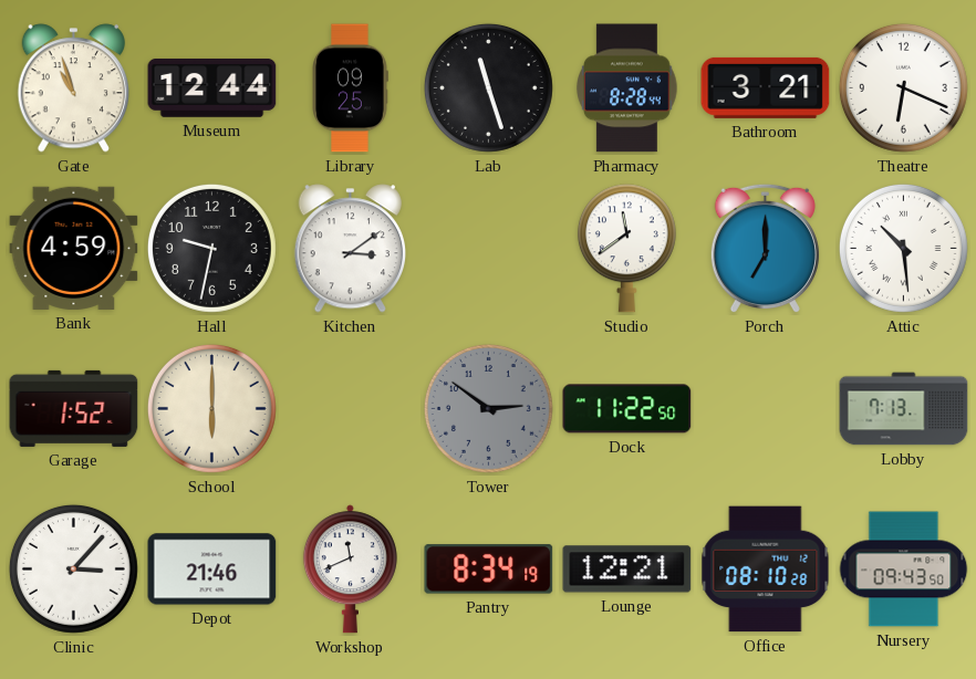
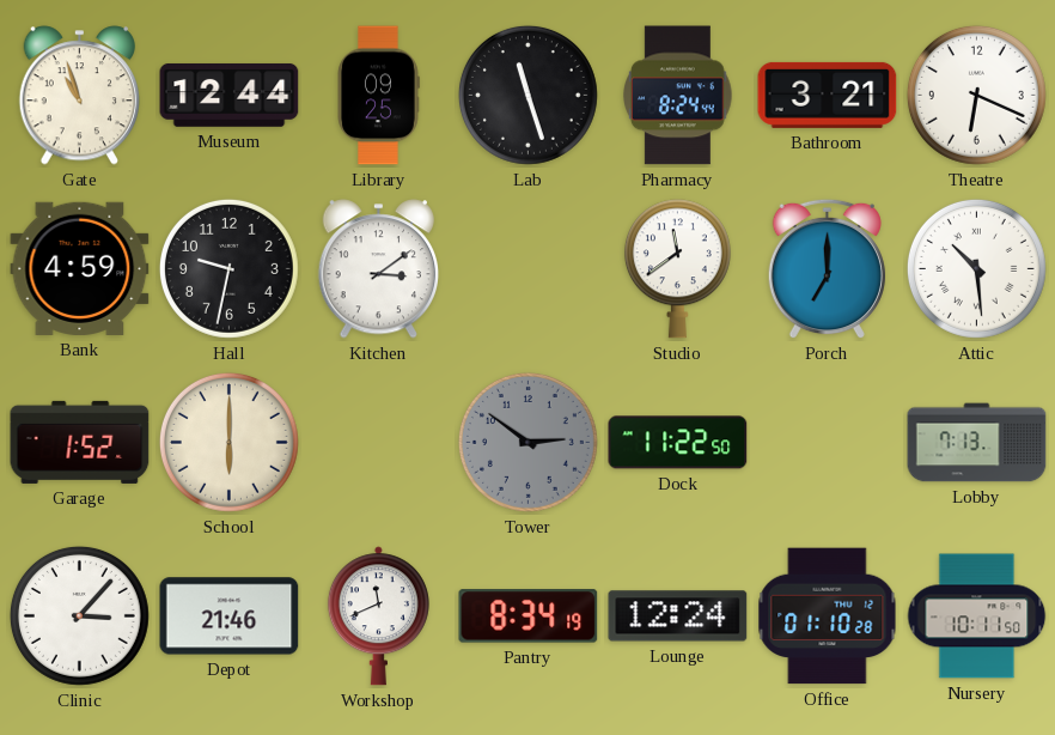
Pharmacy: 8:28 -> 8:24 (678, 96)
Lounge: 12:21 -> 12:24 (678, 616)
Office: 08:10 -> 01:10 (828, 616)
Nursery: 09:43 -> 10:11 (977, 616)
